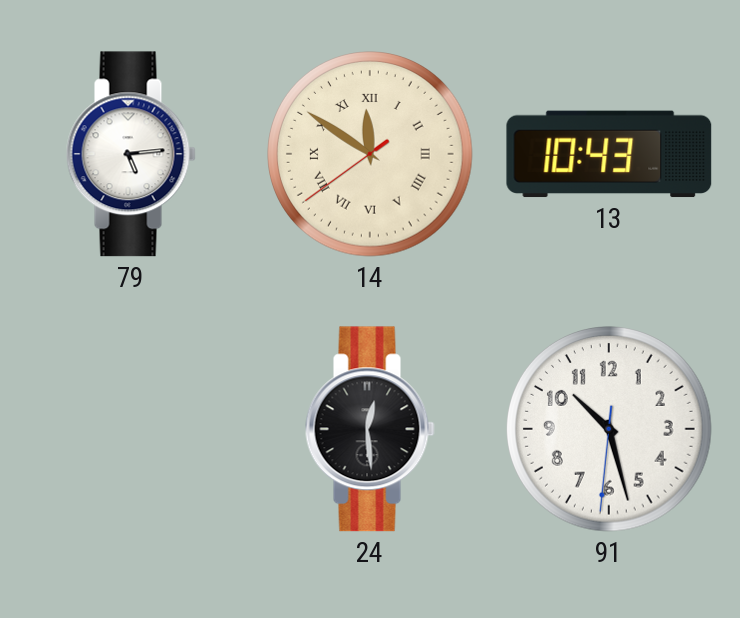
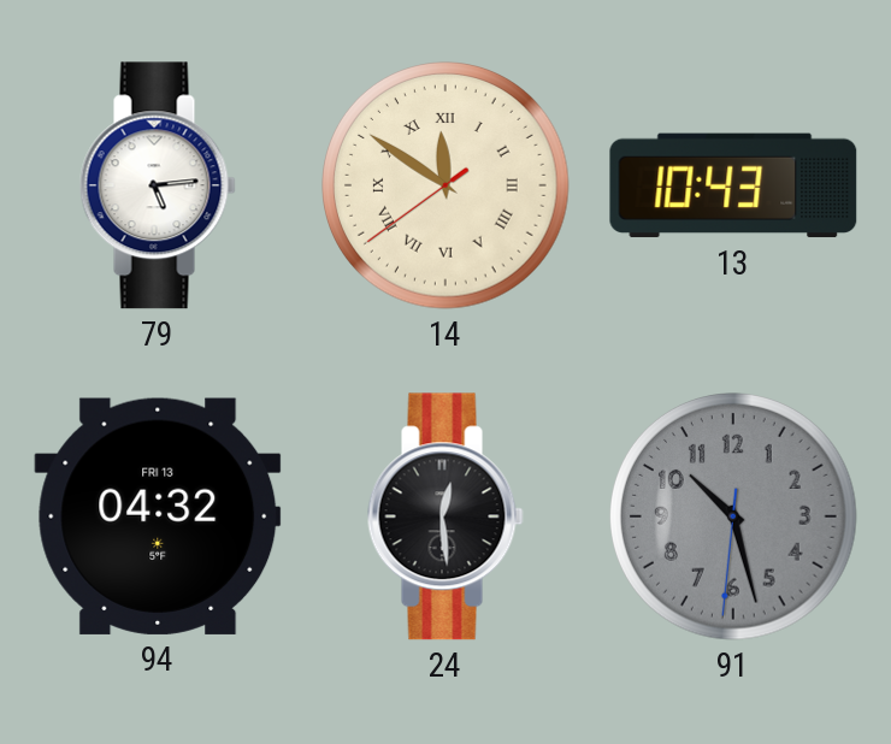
94: none -> 04:32 (158, 516)
91 dial: white -> grey (733, 516)
